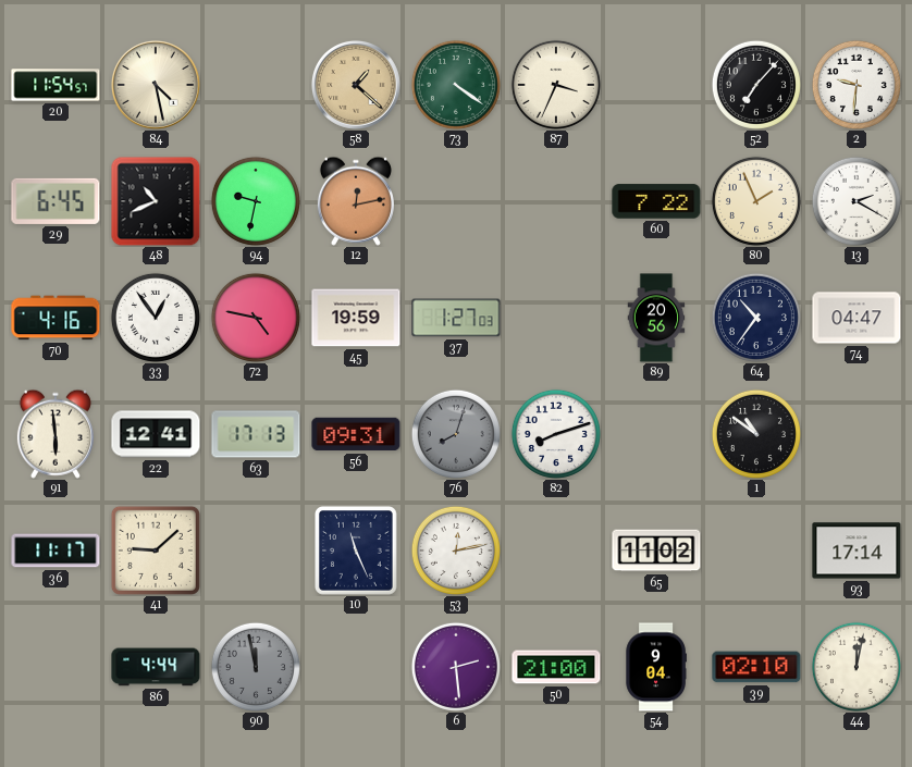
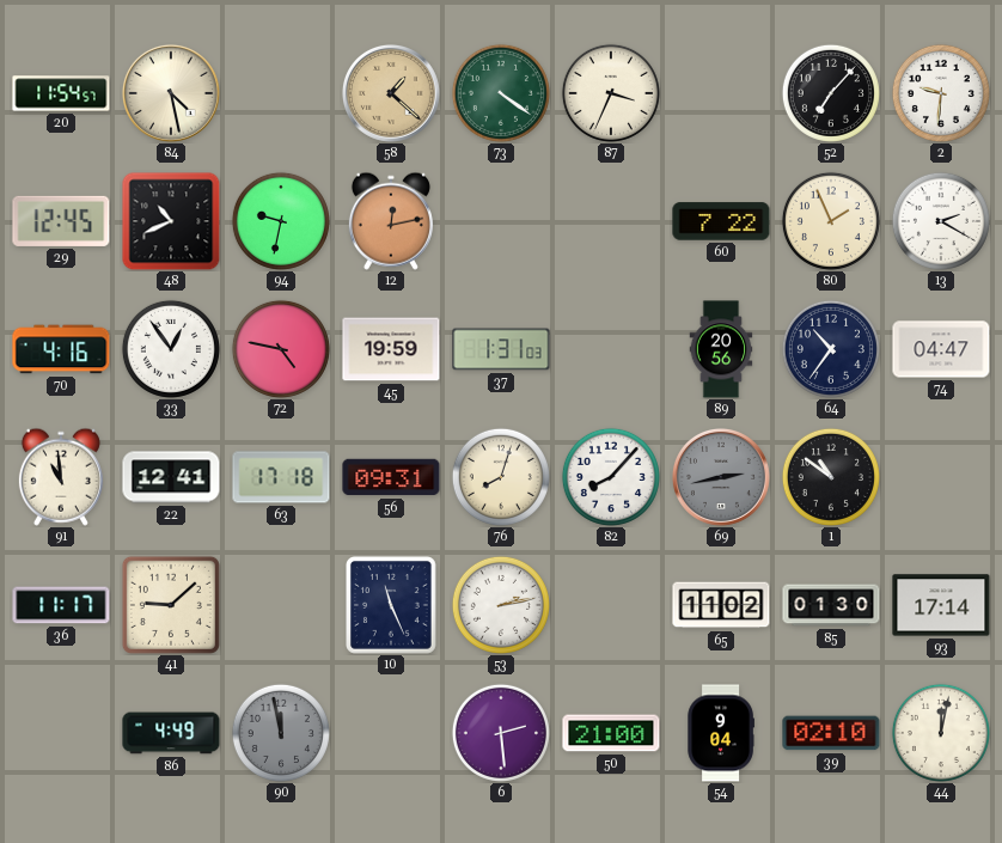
29: 6:45 -> 12:45 (61, 221)
37: 1:27 -> 1:31 (501, 349)
91: 5:59 -> 10:59 (61, 477)
63: 17:13 -> 17:18 (281, 477)
76 dial: grey -> cream (501, 477)
82: 8:12 -> 8:07 (611, 477)
69: none -> 2:43 (721, 477)
53: 12:13 -> 2:13 (501, 605)
85: none -> 01:30 (831, 605)
86: 4:44 -> 4:49 (171, 733)
